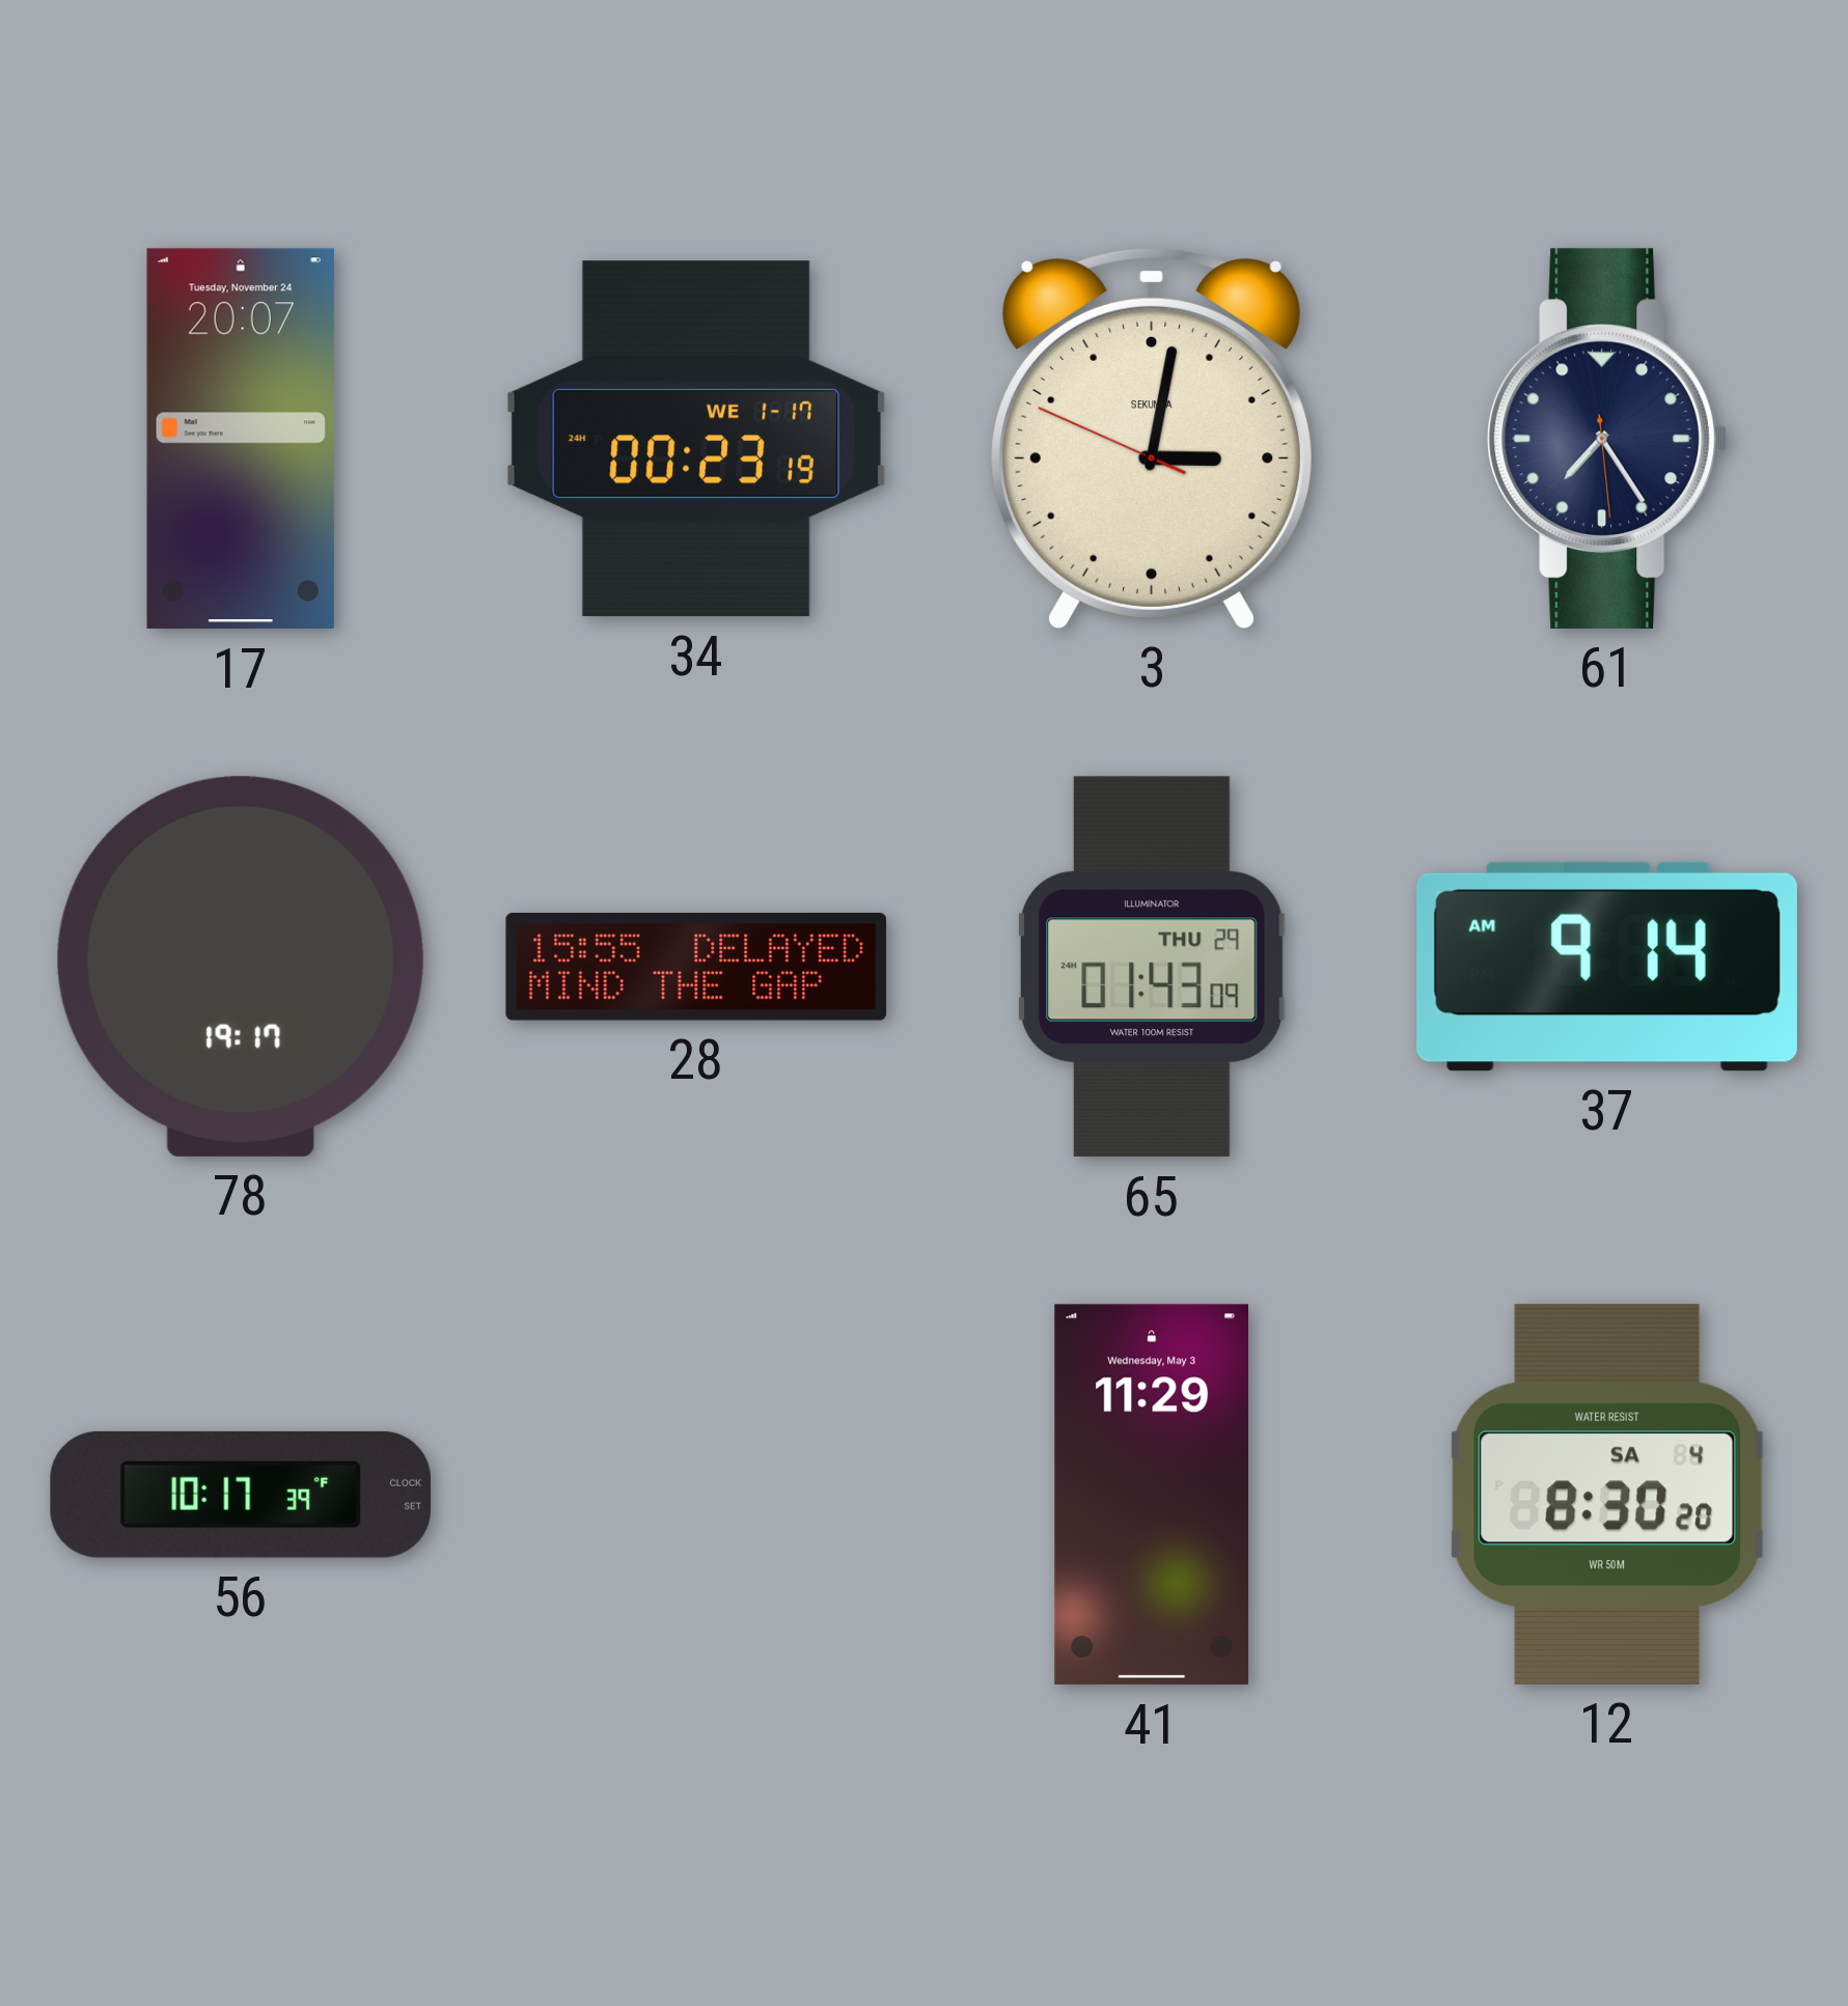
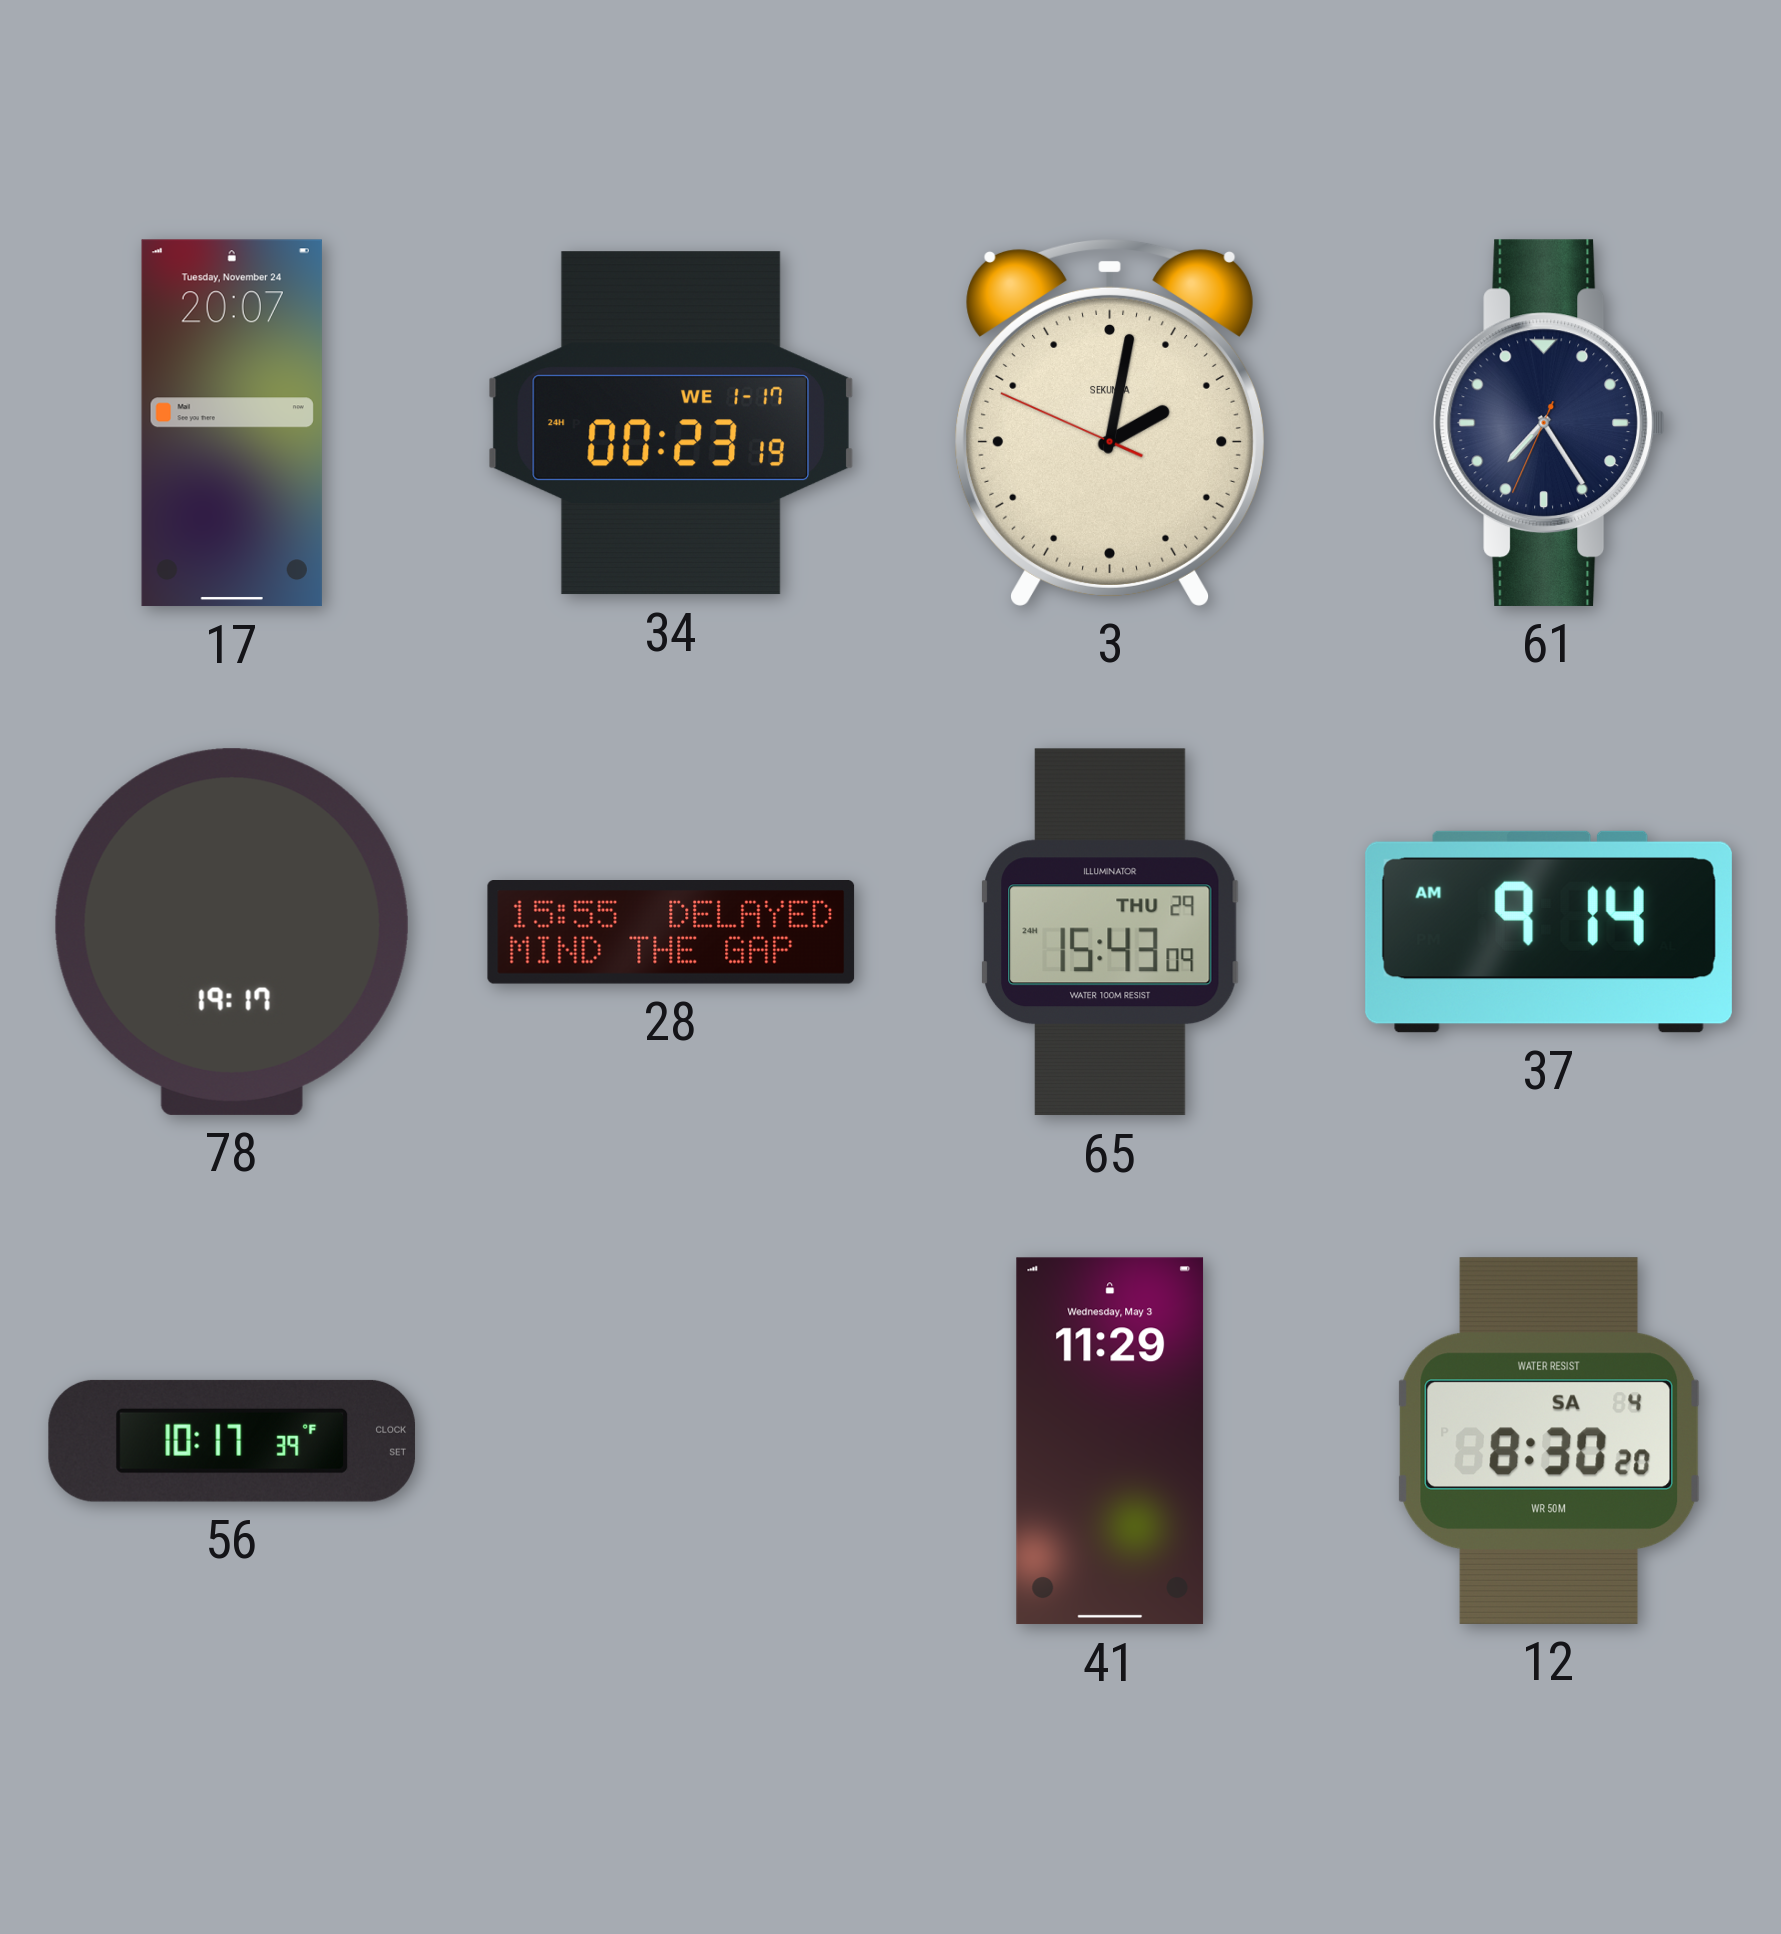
3: 3:01 -> 2:01 (1110, 422)
61: 7:24:29 -> 7:24:34 (1549, 423)
65: 01:43 -> 15:43 (1110, 932)
